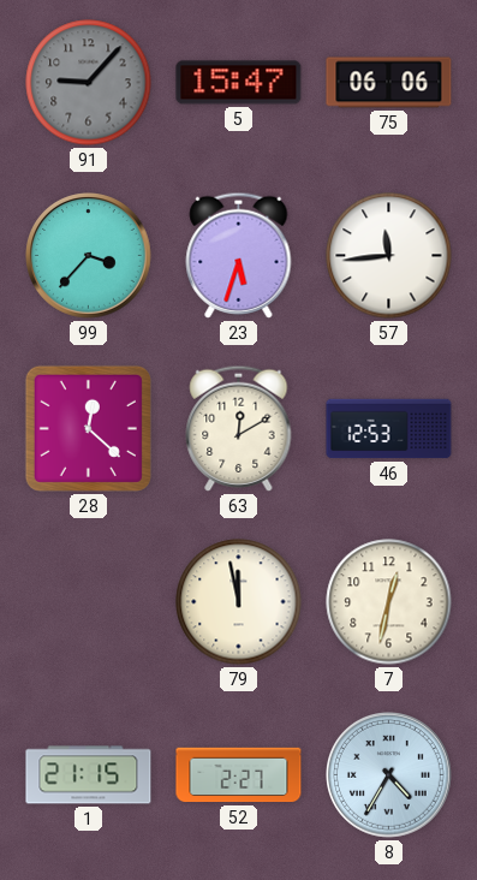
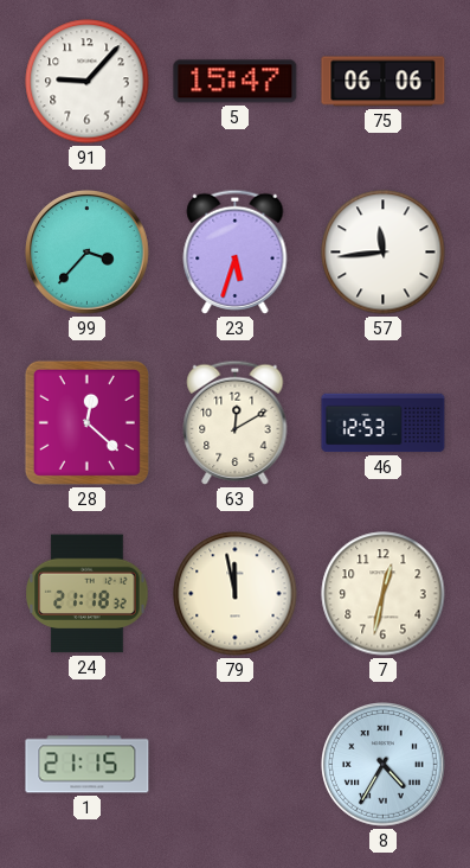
91 dial: grey -> white (88, 82)
24: none -> 21:18 (88, 594)
52: 2:27 -> none (239, 775)
